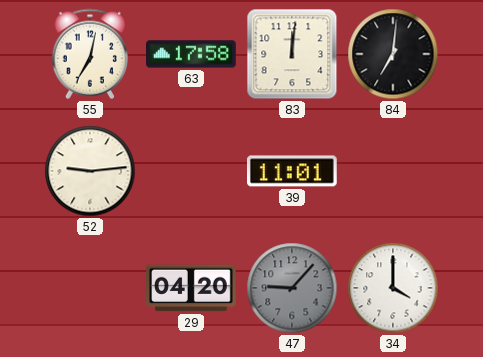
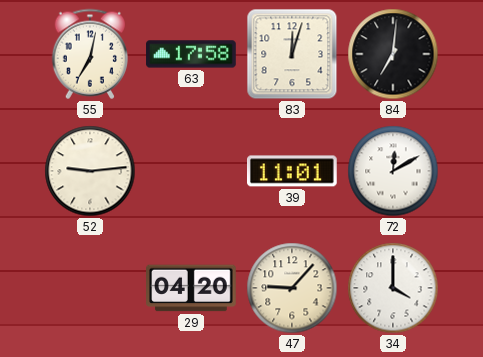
83: 12:01 -> 12:03 (292, 54)
72: none -> 12:10 (393, 171)
47 dial: grey -> cream (292, 288)
